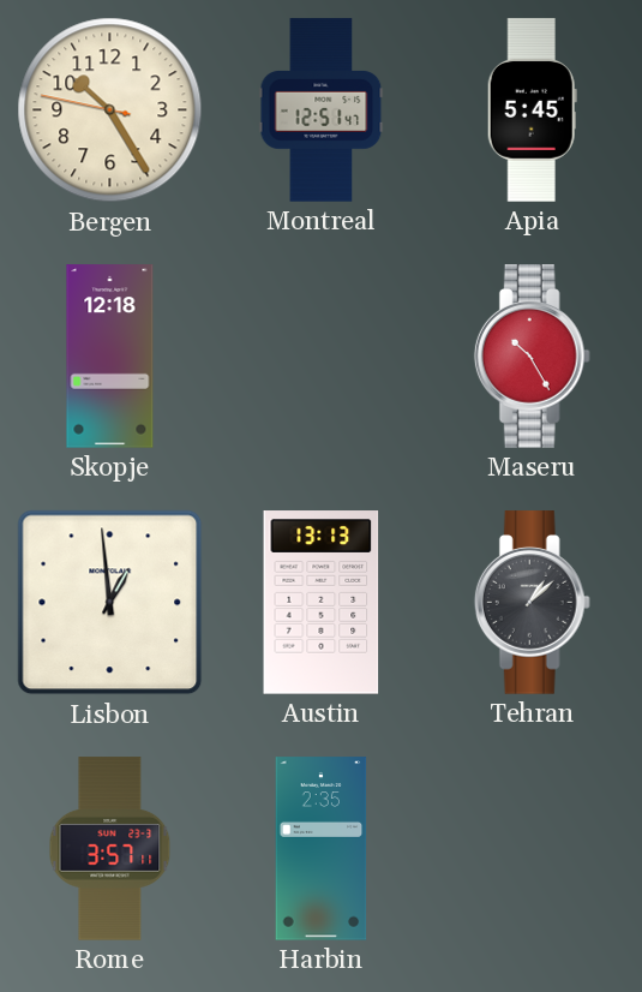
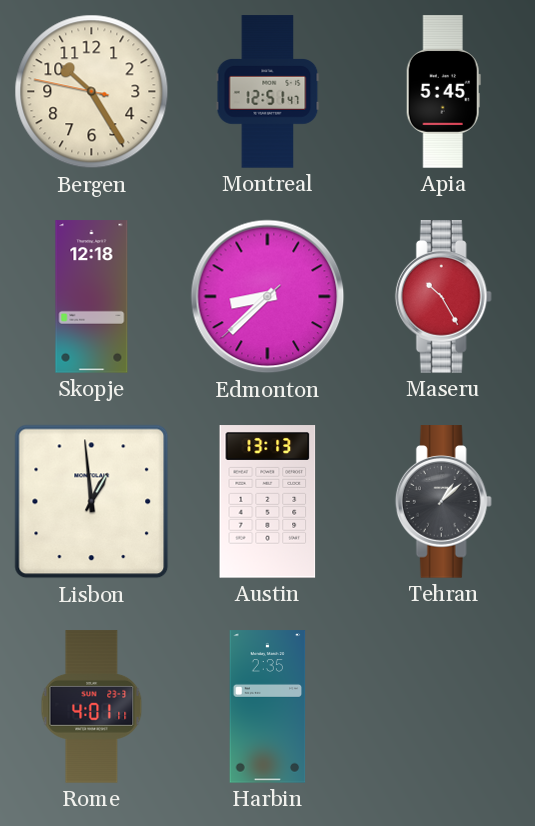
Edmonton: none -> 8:37 (268, 297)
Rome: 3:57 -> 4:01 (92, 707)
